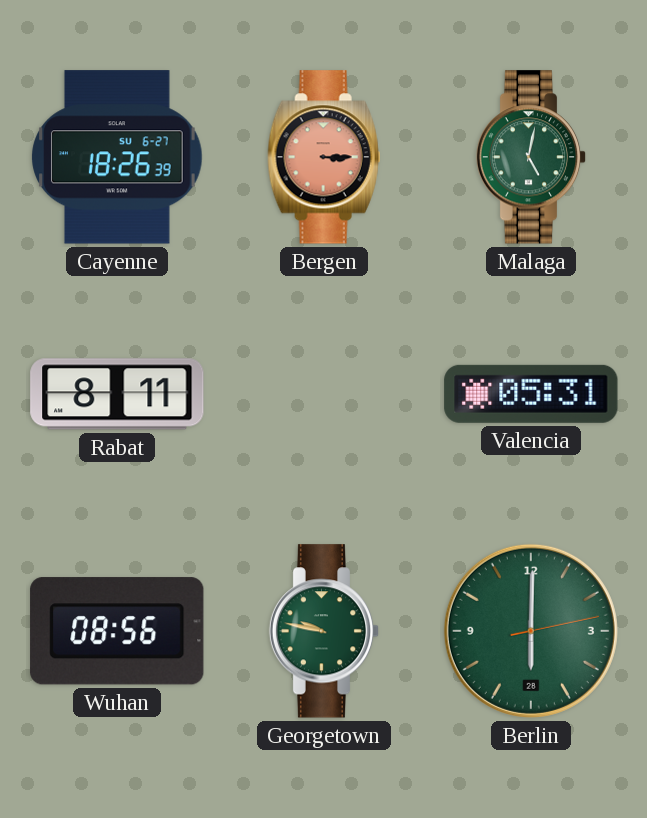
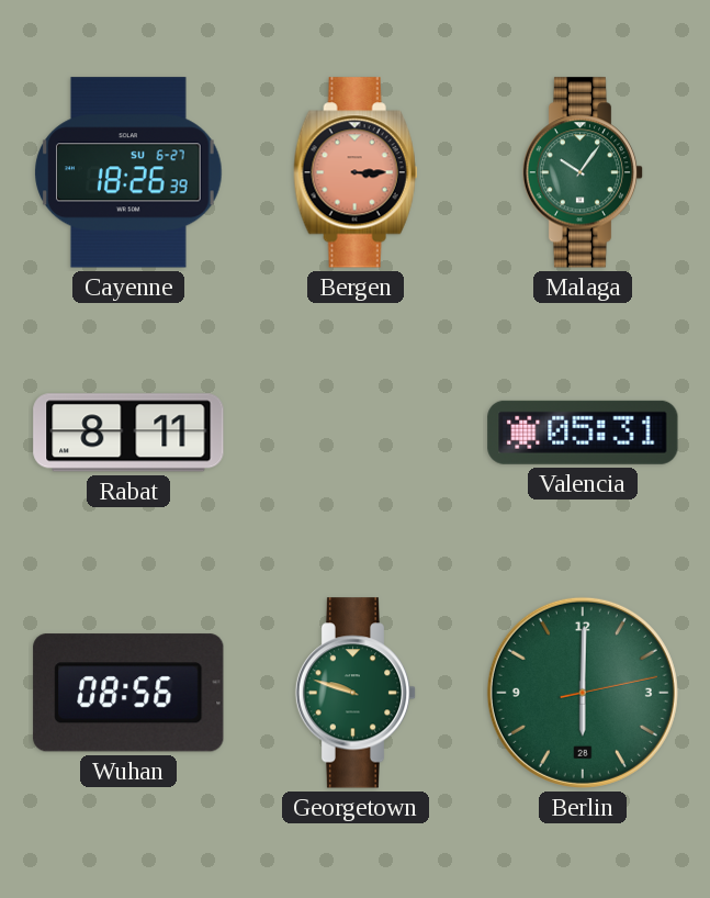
Malaga: 5:02 -> 10:06 (583, 172)
Georgetown: 9:47 -> 9:48 (356, 693)
